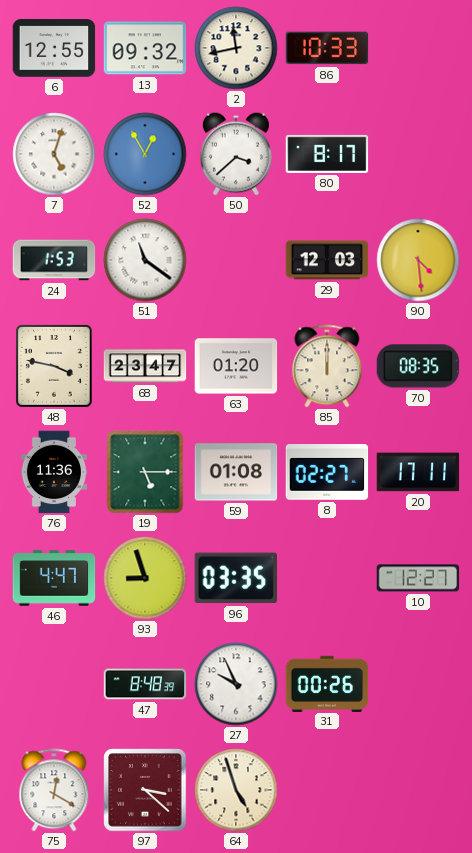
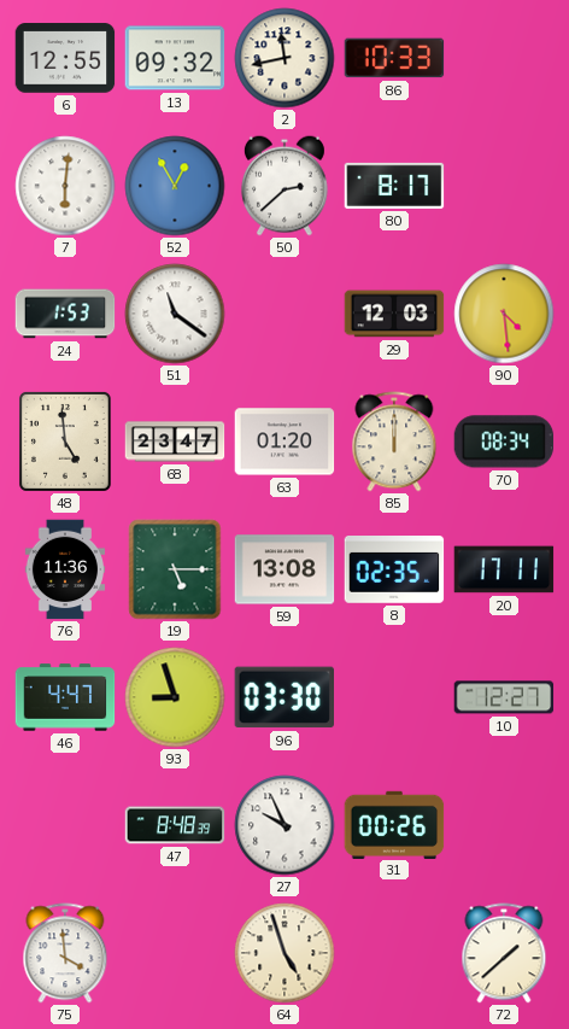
7: 5:03 -> 6:01 (65, 186)
50: 3:38 -> 2:38 (284, 186)
48: 3:47 -> 4:59 (65, 442)
70: 08:35 -> 08:34 (504, 442)
59: 01:08 -> 13:08 (284, 569)
8: 02:27 -> 02:35 (394, 571)
96: 03:35 -> 03:30 (283, 697)
75: 12:20 -> 3:59 (65, 953)
97: 3:22 -> none (145, 790)
72: none -> 1:38 (504, 953)
